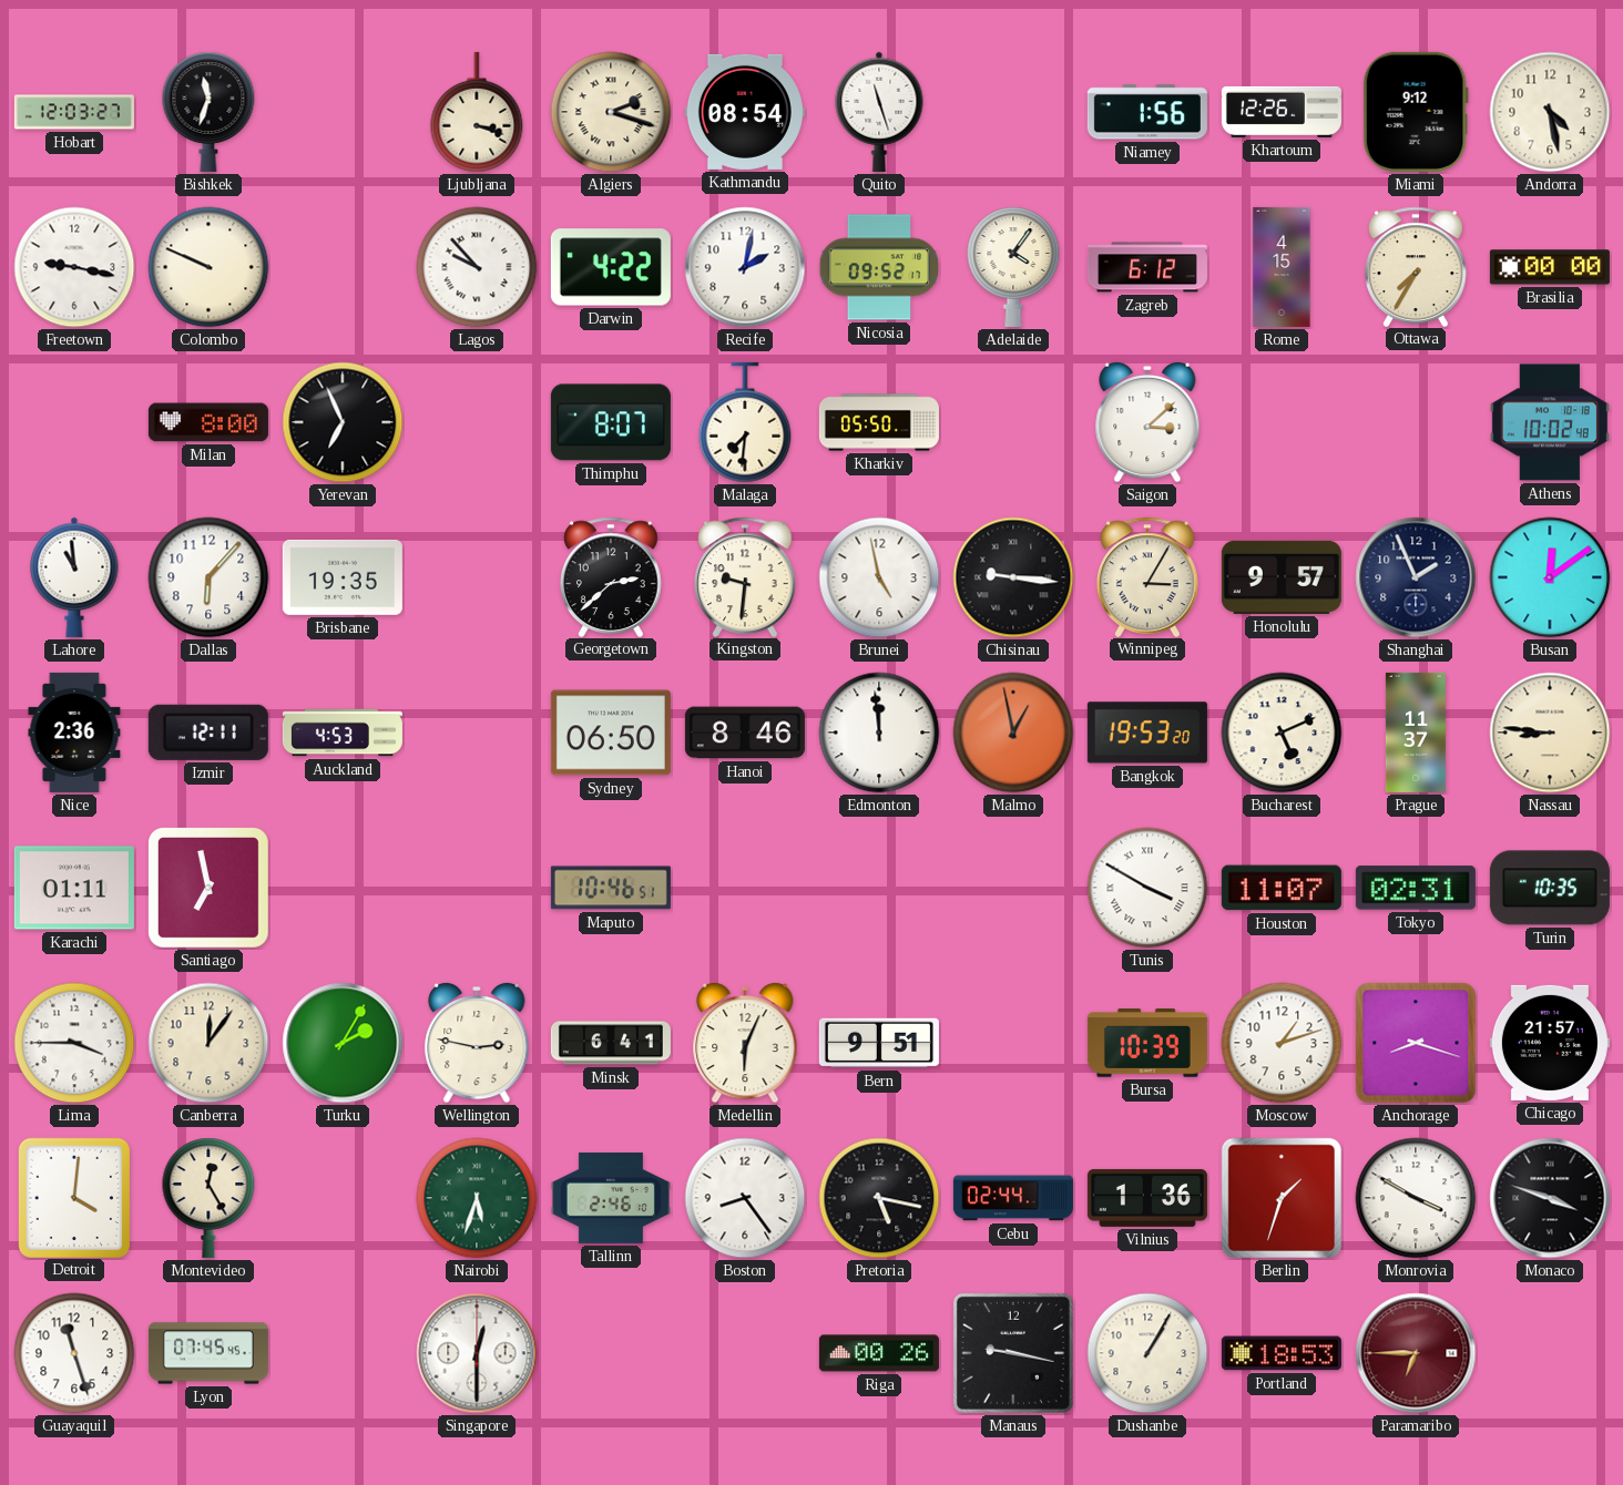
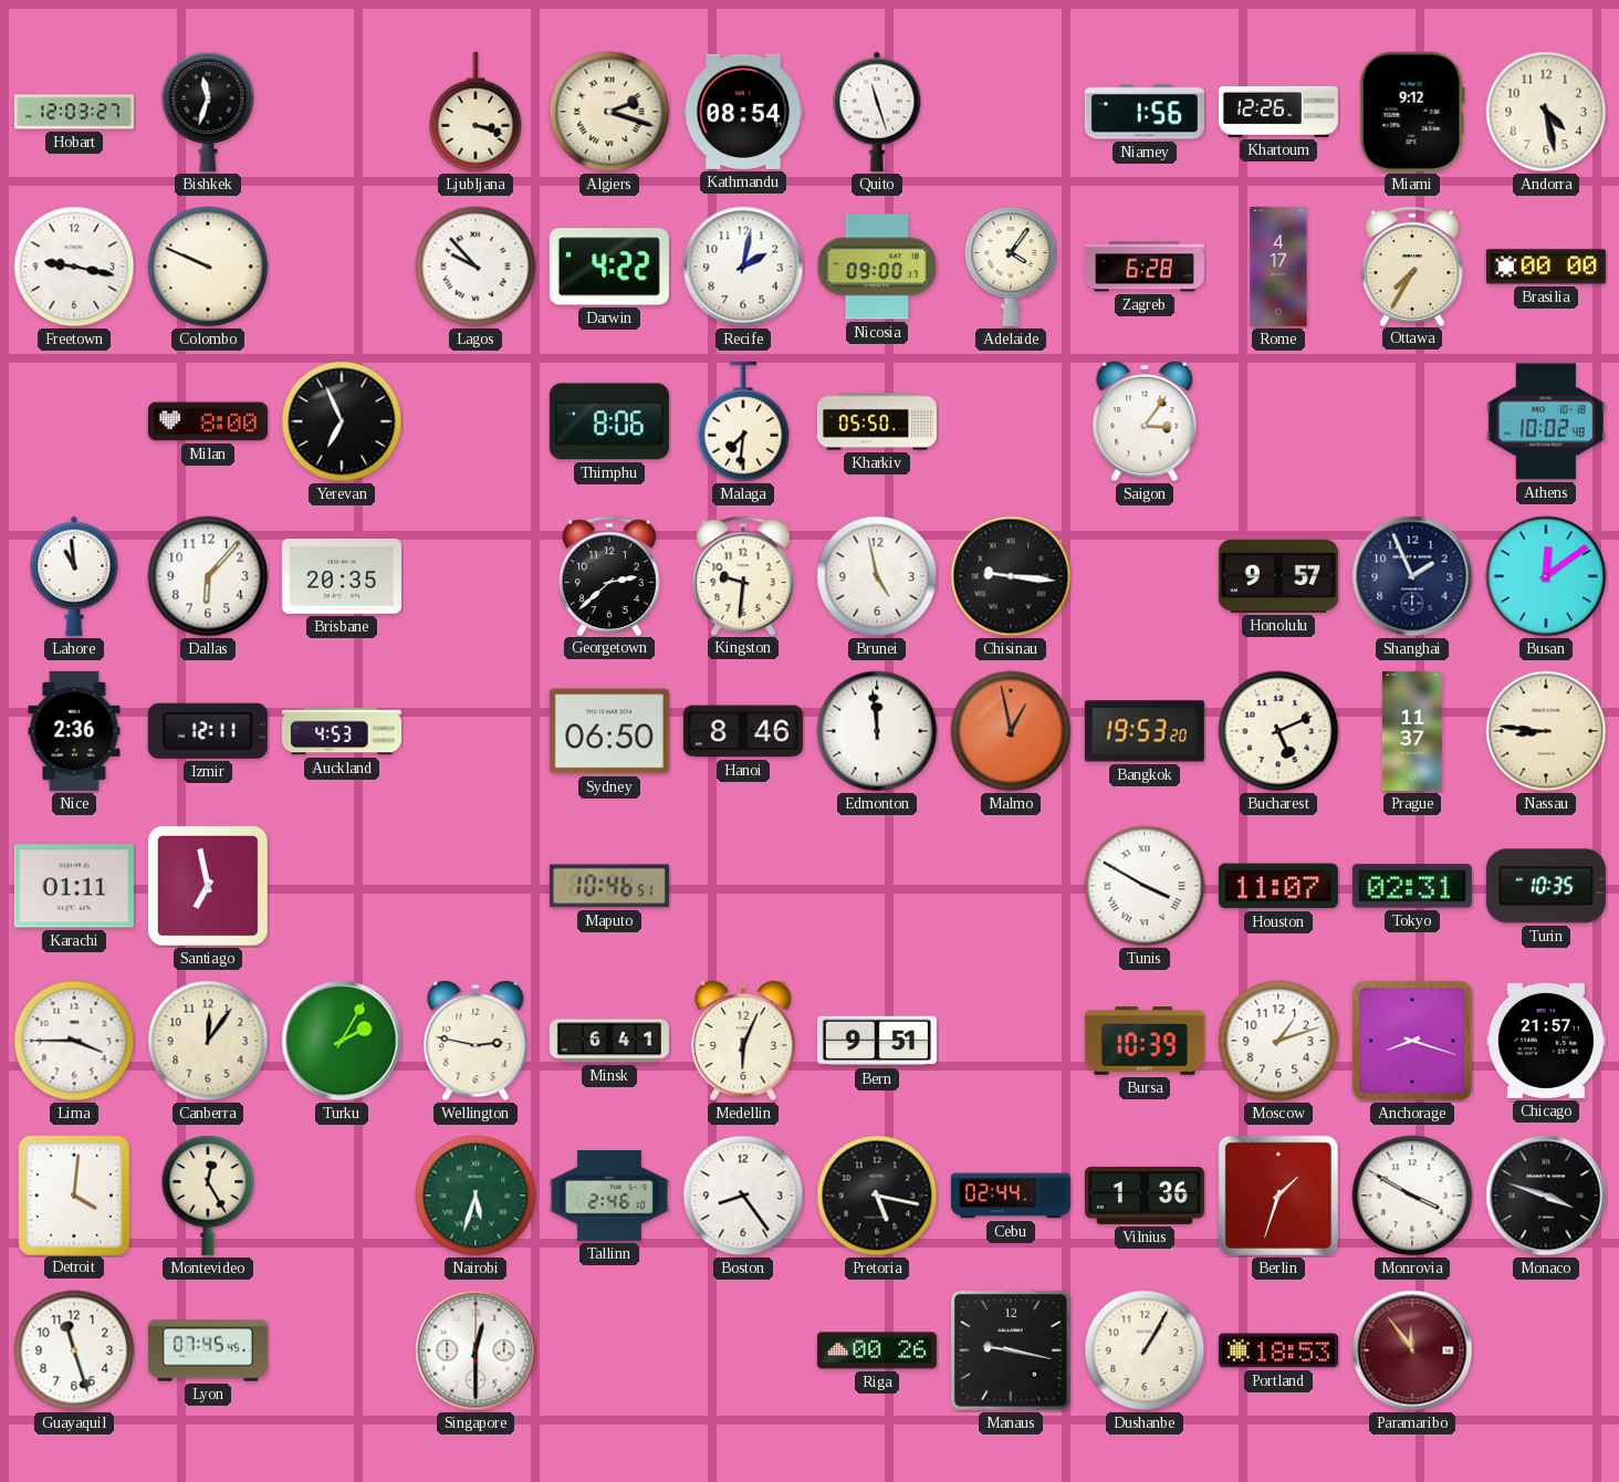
Nicosia: 09:52 -> 09:00 (877, 267)
Zagreb: 6:12 -> 6:28 (1145, 267)
Rome: 4:15 -> 4:17 (1278, 267)
Thimphu: 8:07 -> 8:06 (609, 421)
Saigon: 3:08 -> 3:06 (1145, 421)
Brisbane: 19:35 -> 20:35 (342, 576)
Winnipeg: 3:05 -> none (1149, 576)
Paramaribo: 6:45 -> 11:54 (1412, 1350)
